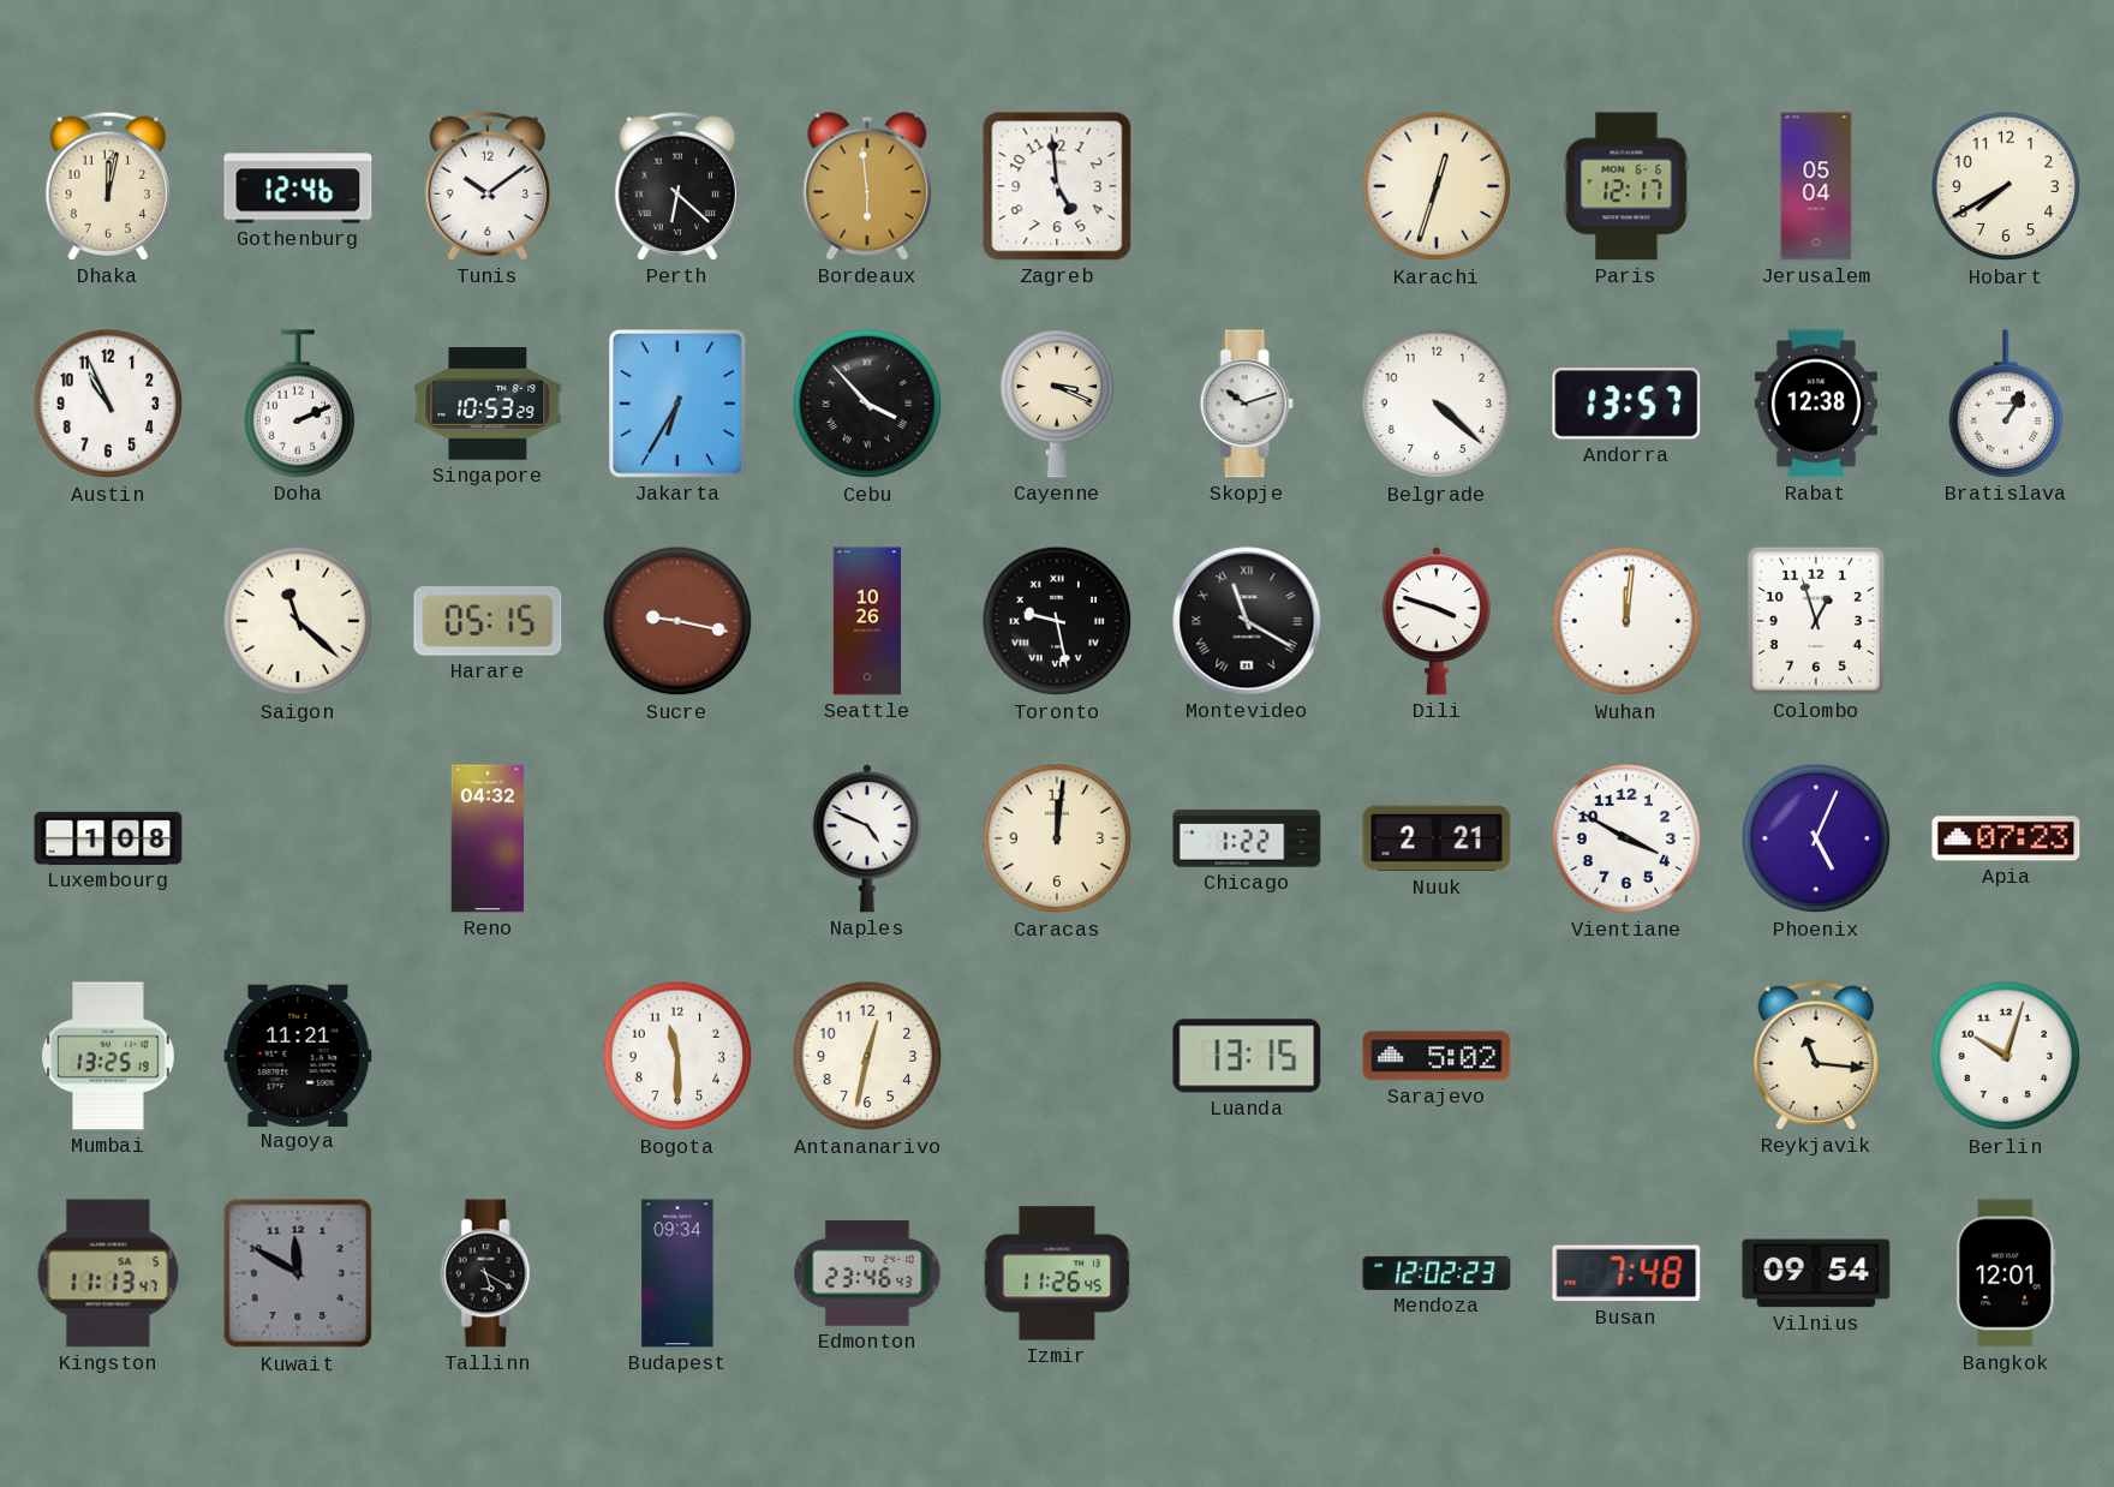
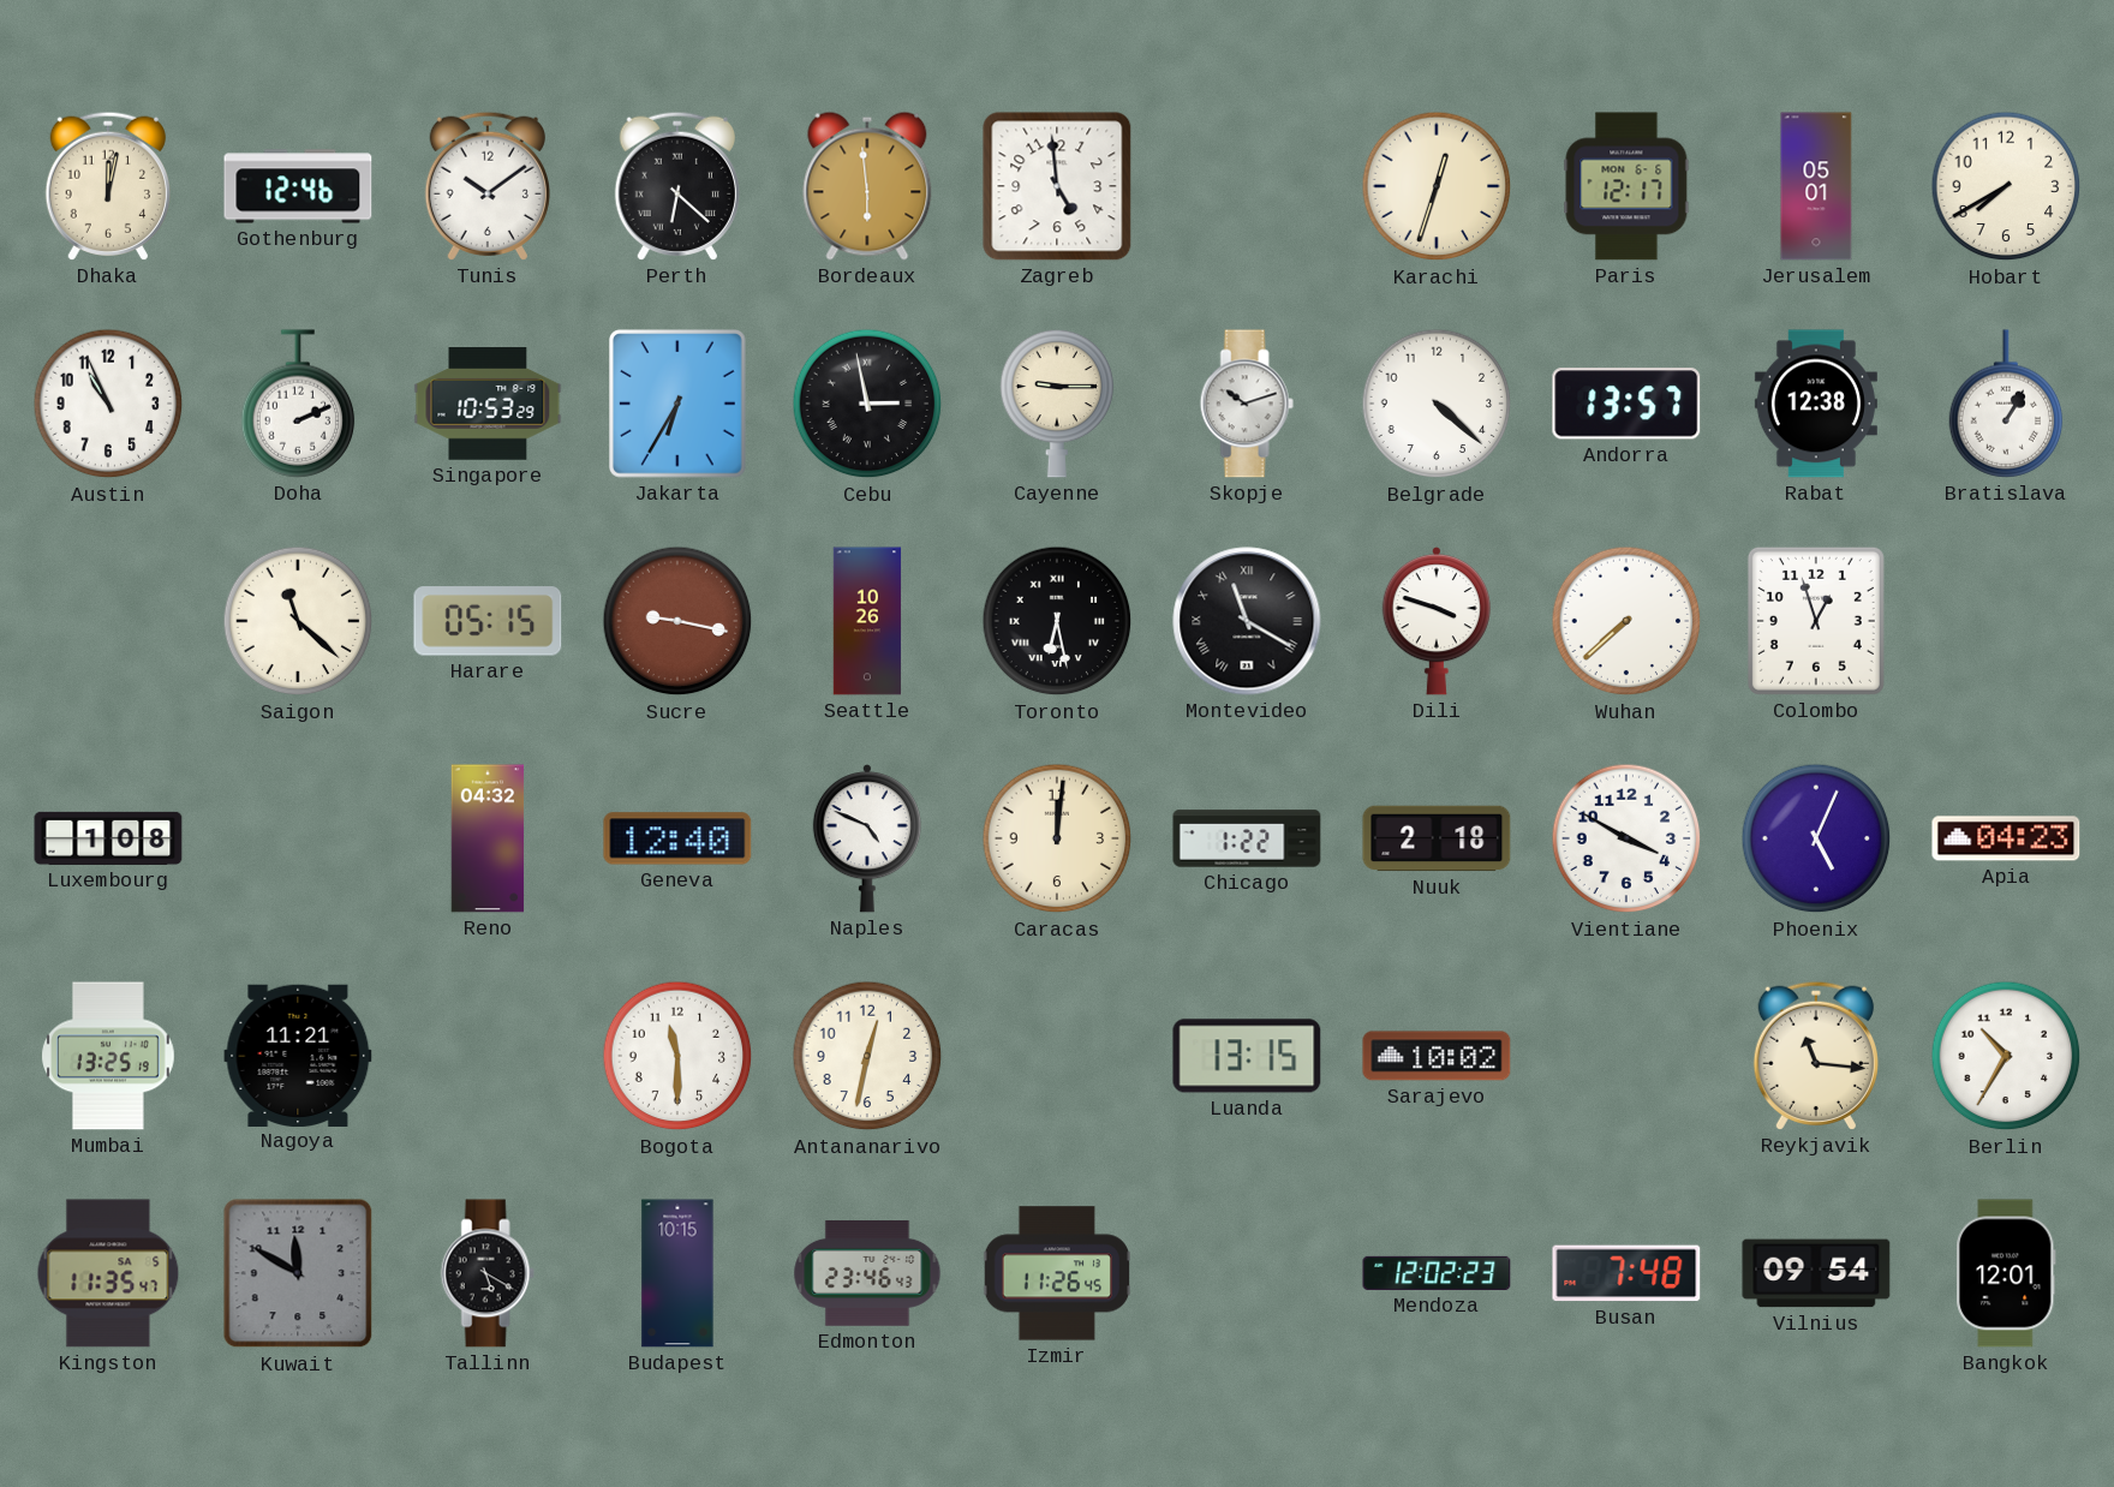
Jerusalem: 05:04 -> 05:01 (1816, 186)
Cebu: 3:53 -> 2:58 (867, 404)
Cayenne: 3:19 -> 9:15 (1057, 404)
Toronto: 9:28 -> 6:28 (1057, 621)
Wuhan: 12:01 -> 7:38 (1626, 621)
Geneva: none -> 12:40 (677, 838)
Nuuk: 2:21 -> 2:18 (1437, 838)
Apia: 07:23 -> 04:23 (2006, 838)
Sarajevo: 5:02 -> 10:02 (1437, 1056)
Berlin: 10:03 -> 10:35 (2006, 1056)
Kingston: 11:13 -> 11:35 (108, 1273)
Budapest: 09:34 -> 10:15 (677, 1273)
